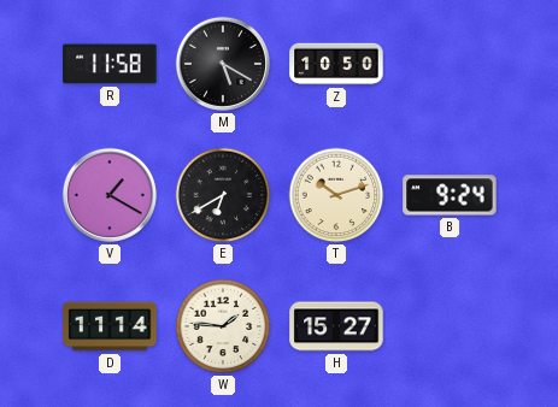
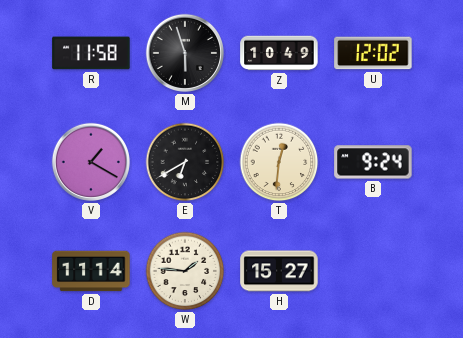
M: 5:20 -> 5:57 (185, 53)
Z: 10:50 -> 10:49 (279, 53)
U: none -> 12:02 (373, 53)
T: 10:12 -> 12:31 (279, 162)
